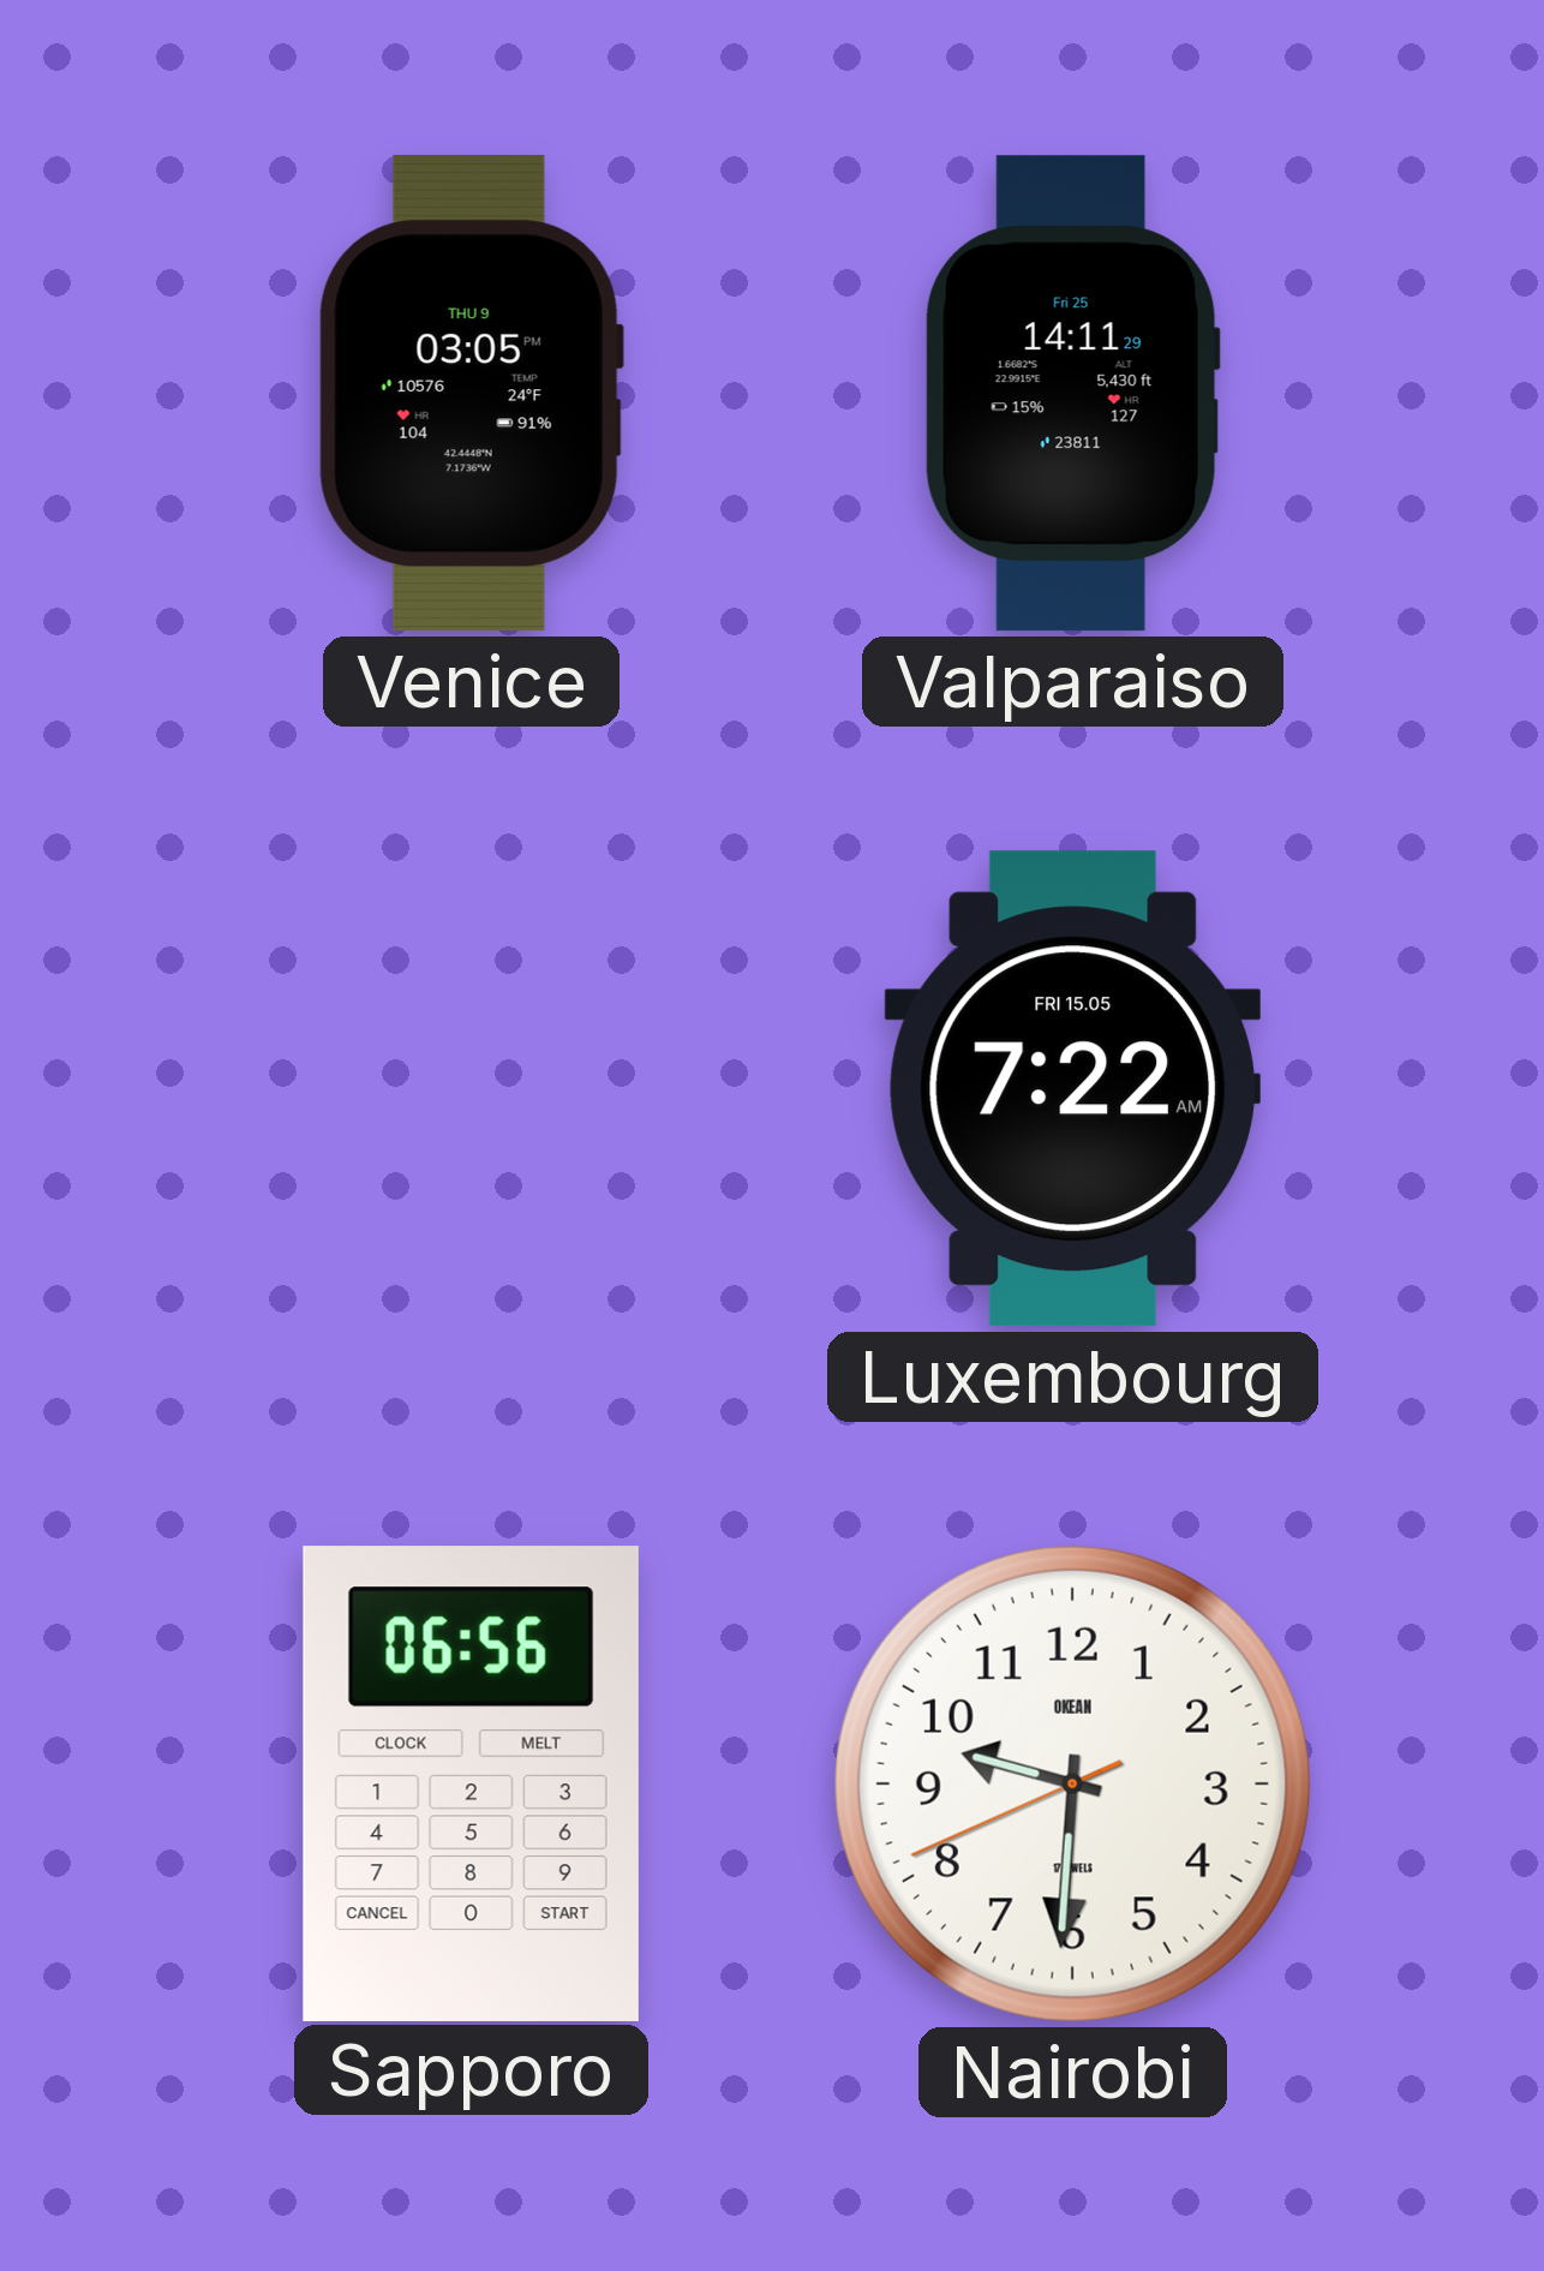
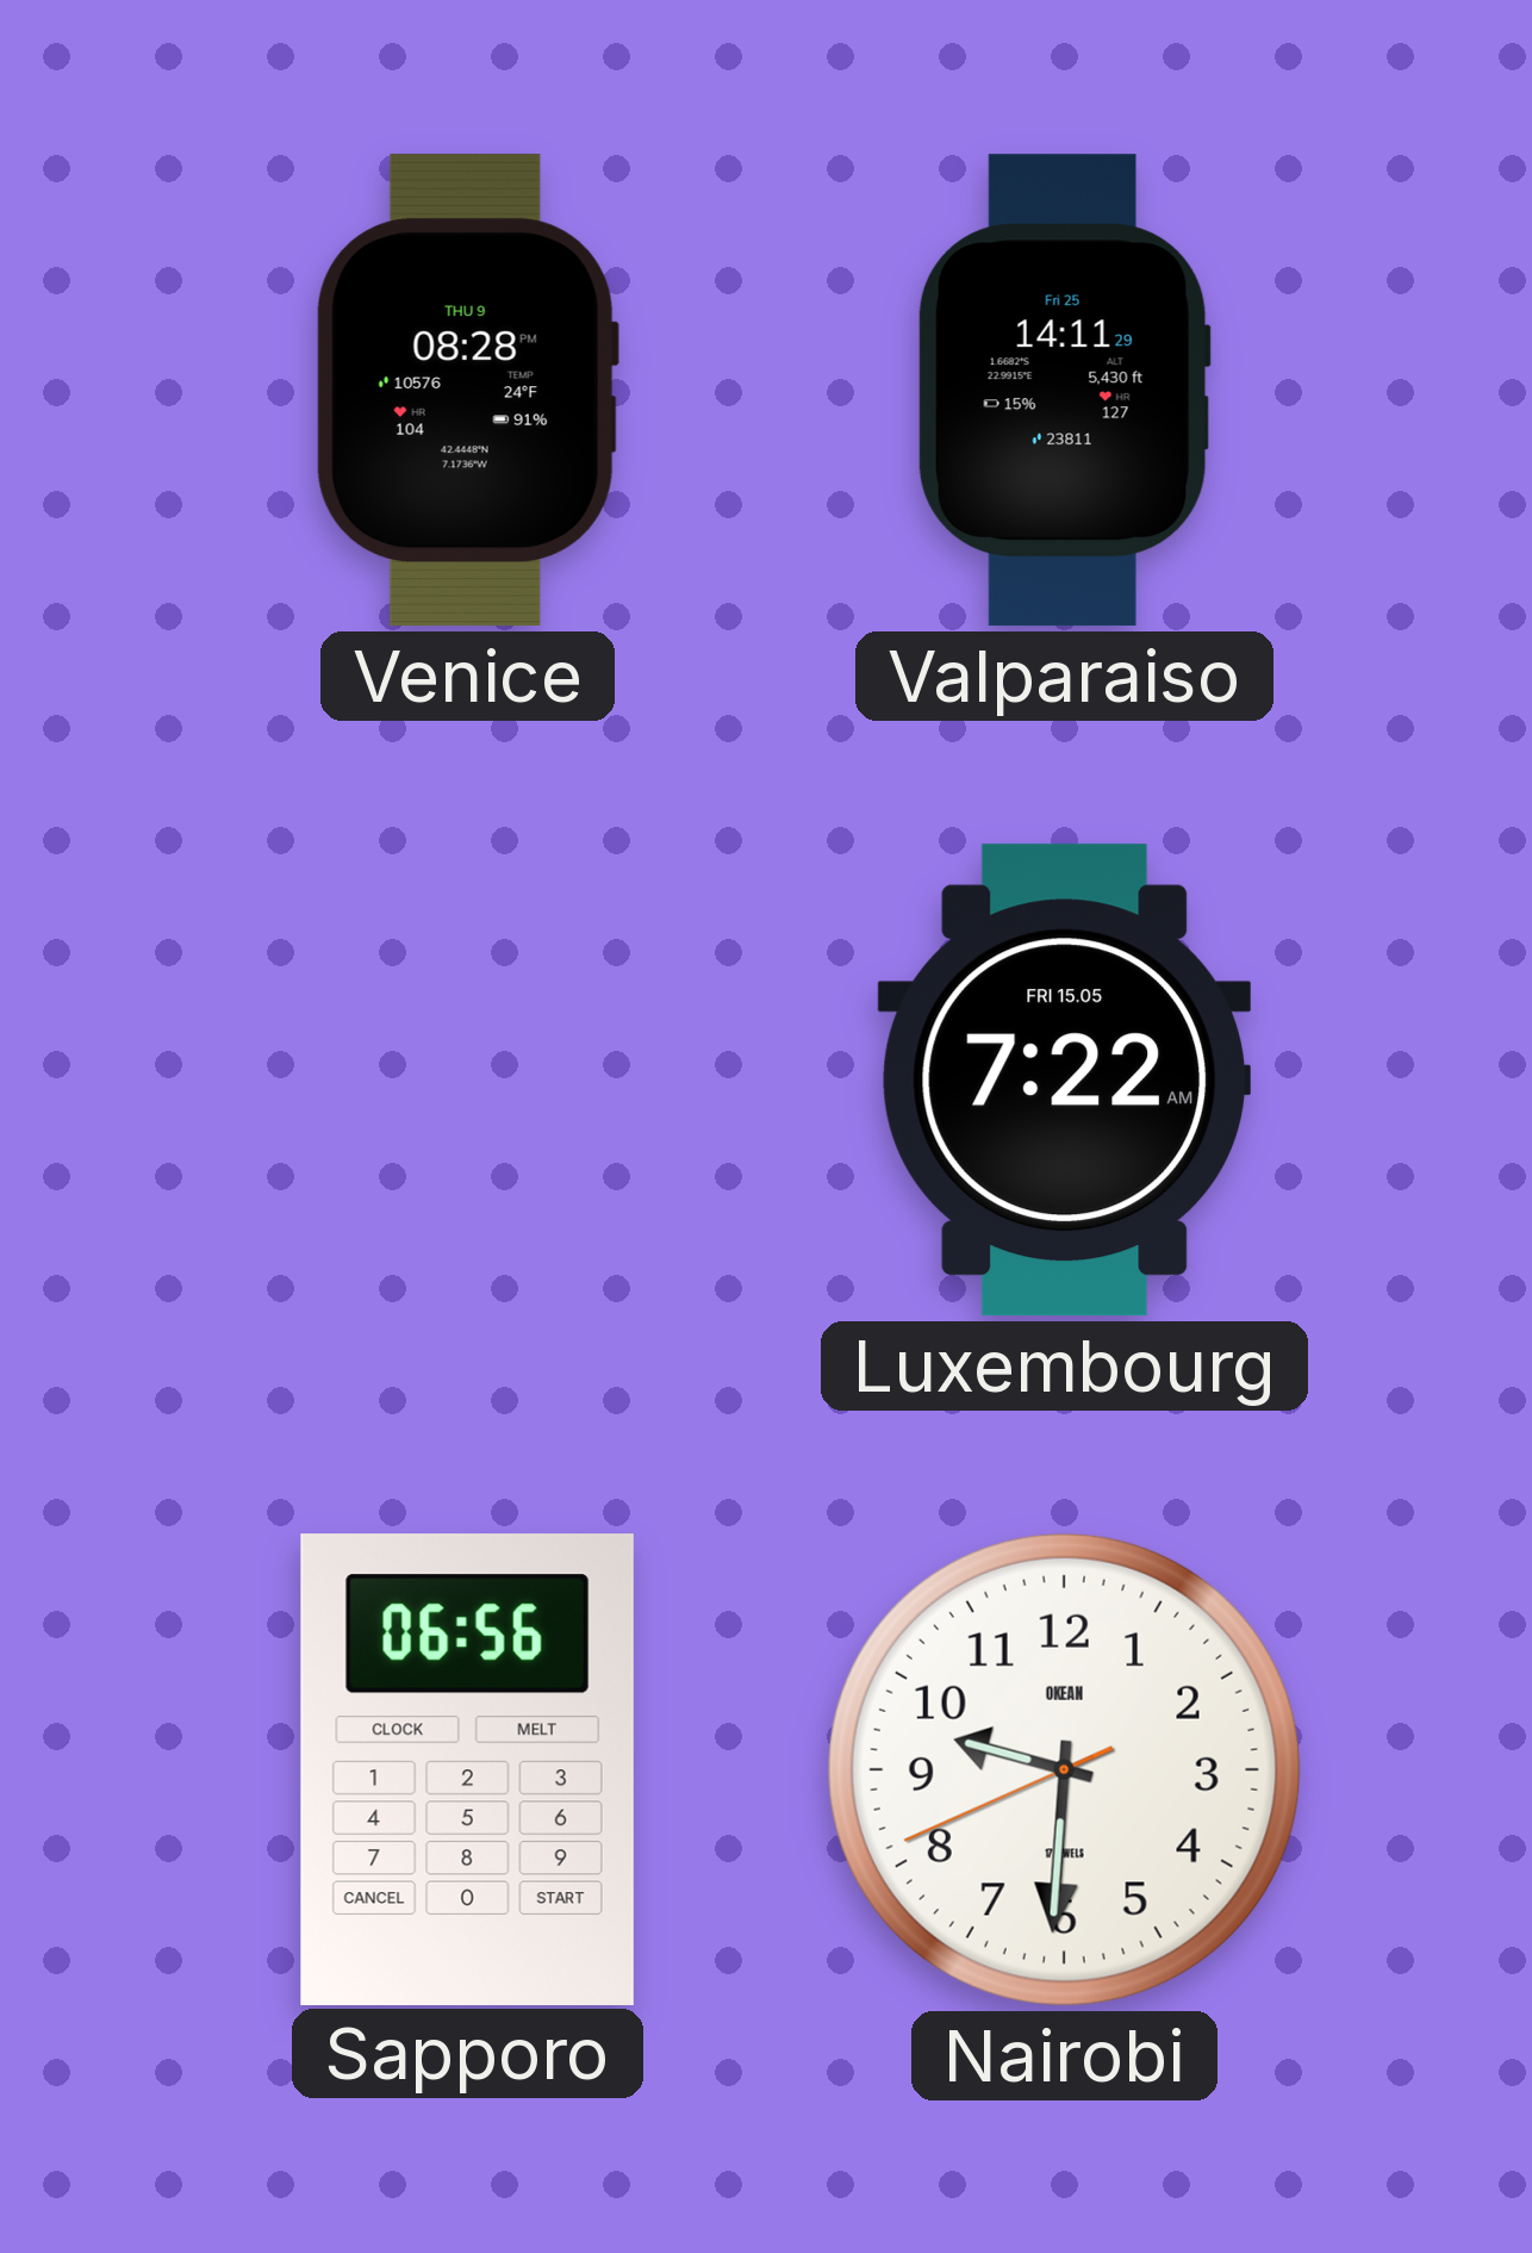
Venice: 03:05 -> 08:28 (467, 391)
